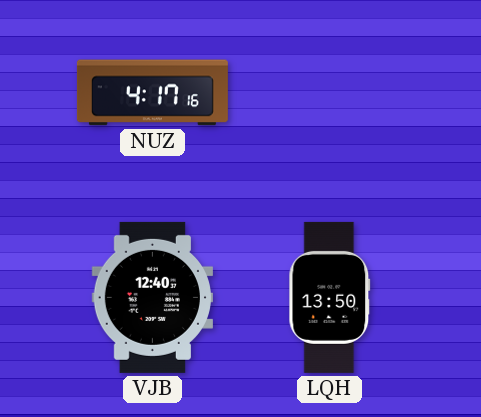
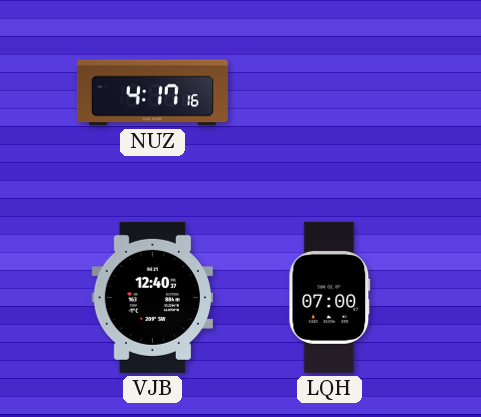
LQH: 13:50 -> 07:00 (330, 297)
